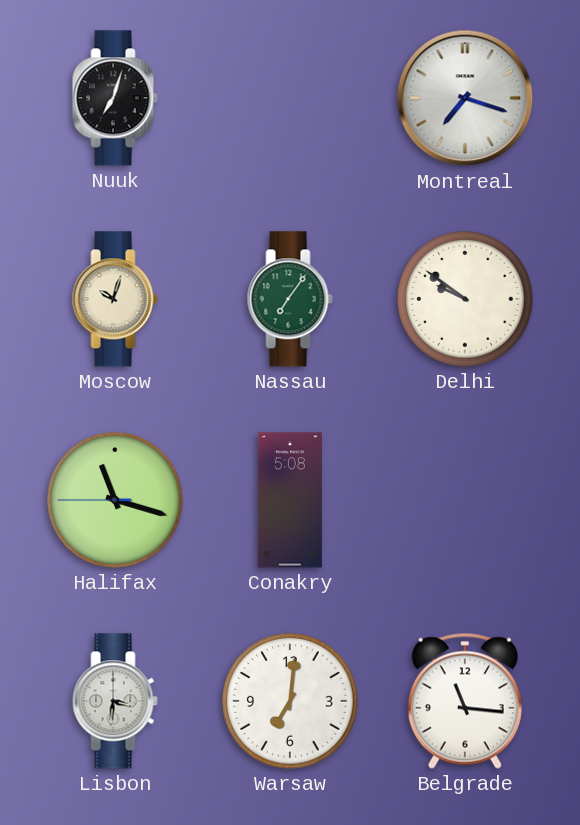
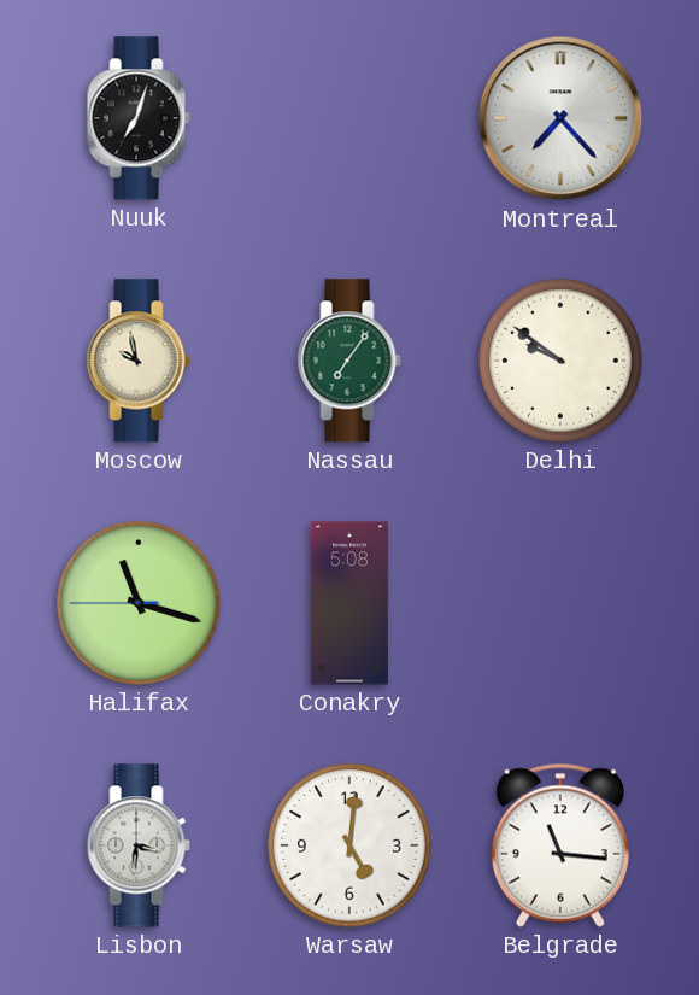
Montreal: 7:18 -> 7:23 (560, 118)
Moscow: 10:03 -> 9:58 (139, 361)
Warsaw: 7:01 -> 5:01 (349, 845)
